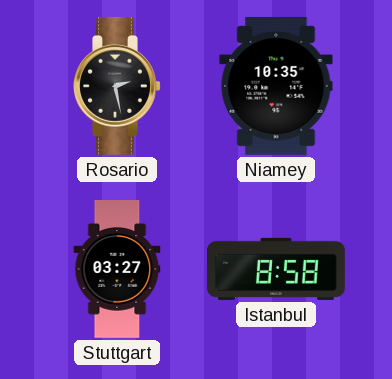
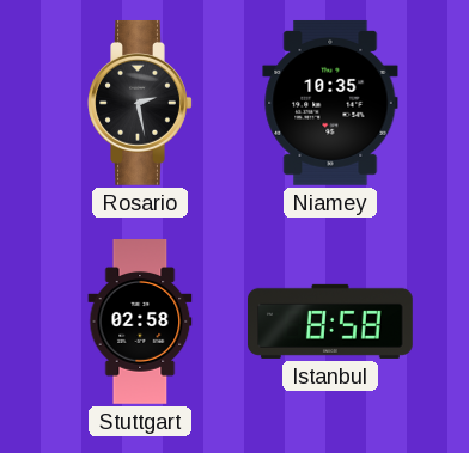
Stuttgart: 03:27 -> 02:58 (140, 323)
